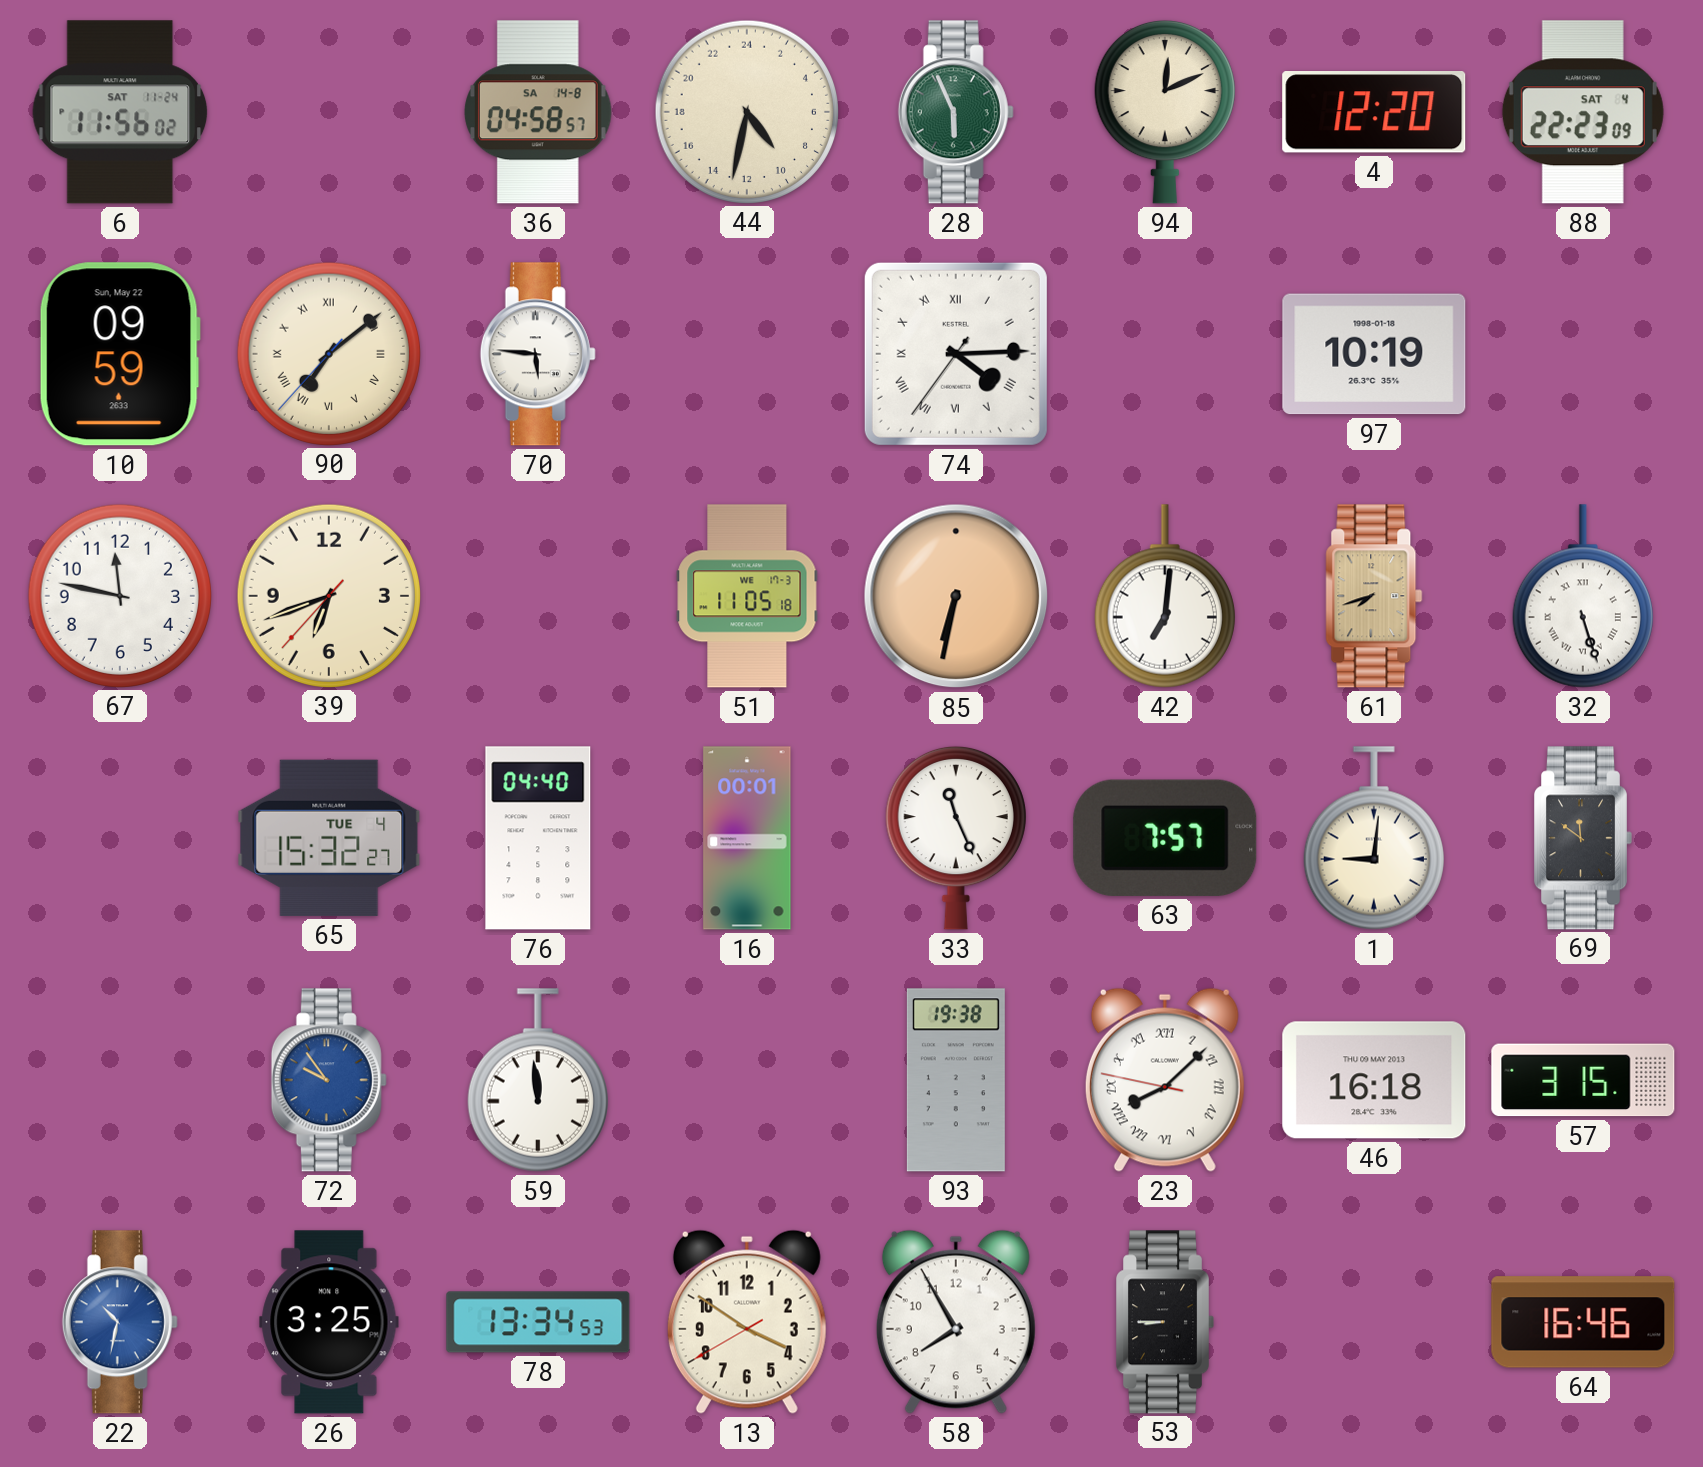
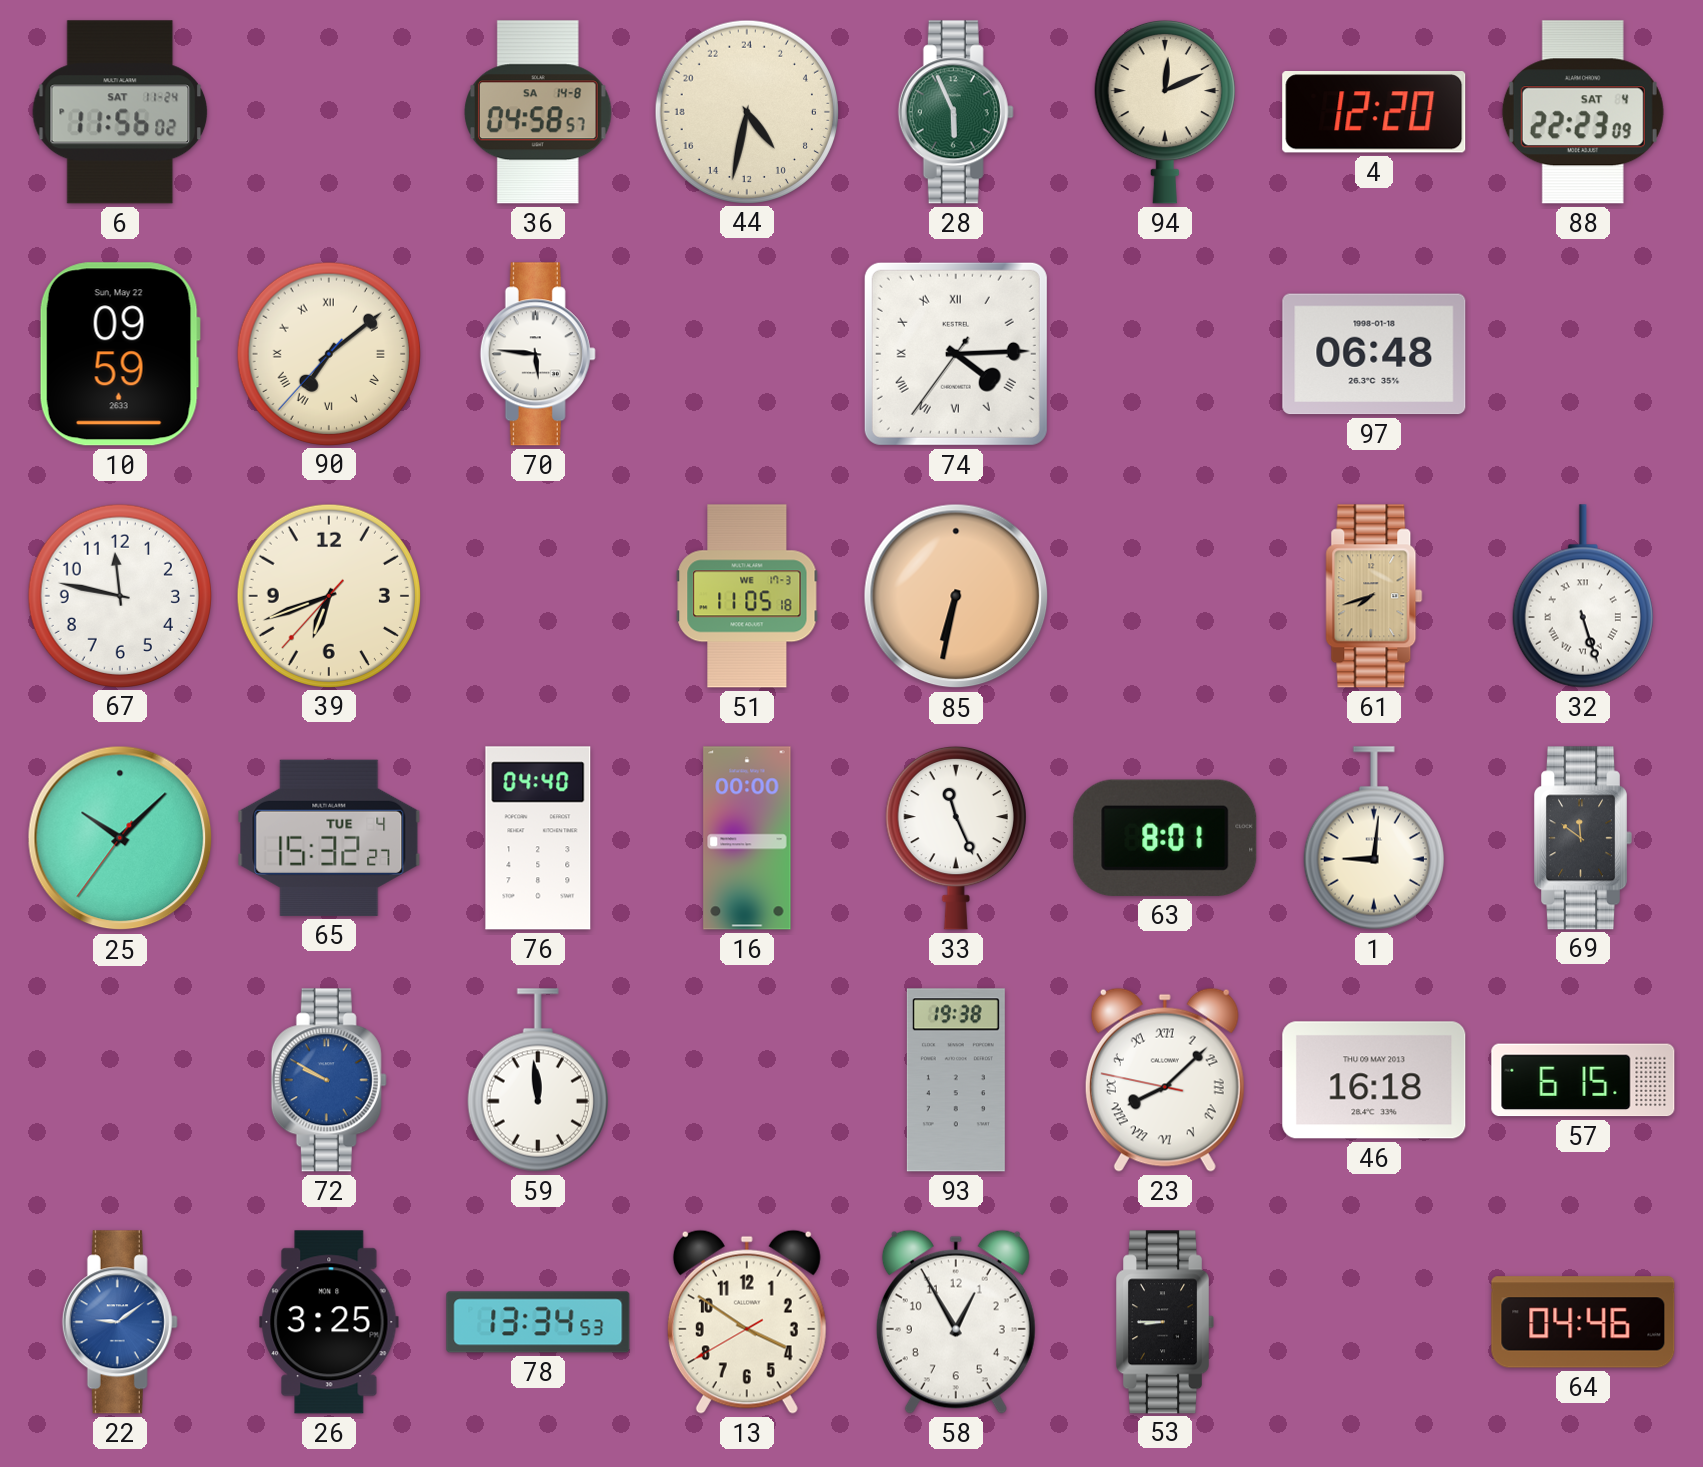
97: 10:19 -> 06:48 (1374, 354)
42: 7:01 -> none (1165, 596)
25: none -> 10:07 (120, 838)
16: 00:01 -> 00:00 (747, 838)
63: 7:57 -> 8:01 (1165, 838)
72: 9:54 -> 9:50 (329, 1080)
57: 3:15 -> 6:15 (1583, 1080)
22: 10:32 -> 9:09 (120, 1322)
58: 7:55 -> 12:55 (956, 1322)
64: 16:46 -> 04:46 (1583, 1322)
